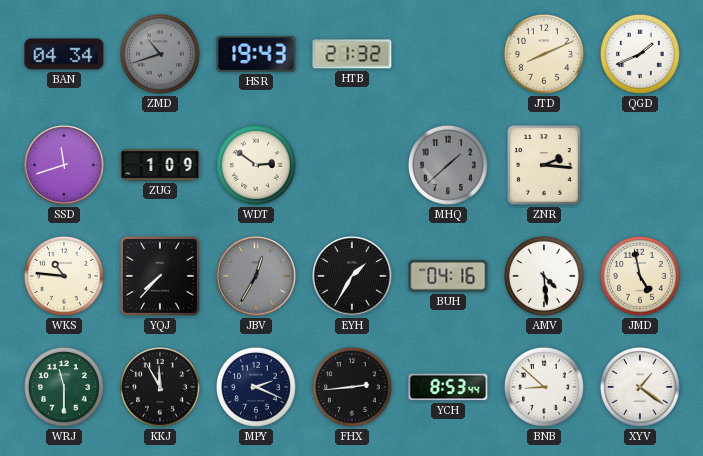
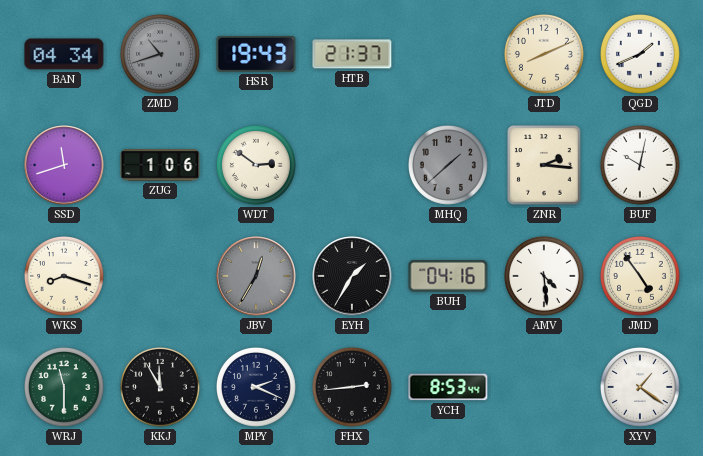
HTB: 21:32 -> 21:37 (352, 54)
ZUG: 1:09 -> 1:06 (160, 165)
BUF: none -> 10:02 (641, 166)
WKS: 10:46 -> 8:18 (65, 277)
YQJ: 7:37 -> none (160, 276)
JMD: 4:58 -> 4:54 (641, 277)
BNB: 8:52 -> none (545, 388)
